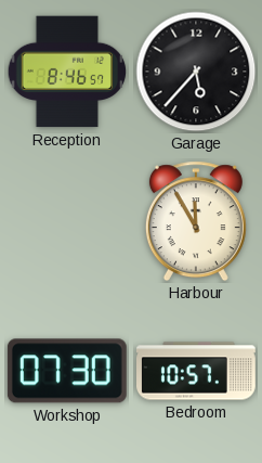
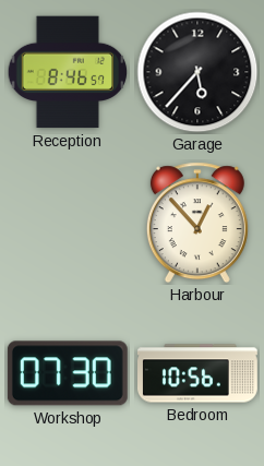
Harbour: 11:55 -> 12:53 (197, 223)
Bedroom: 10:57 -> 10:56 (199, 373)
